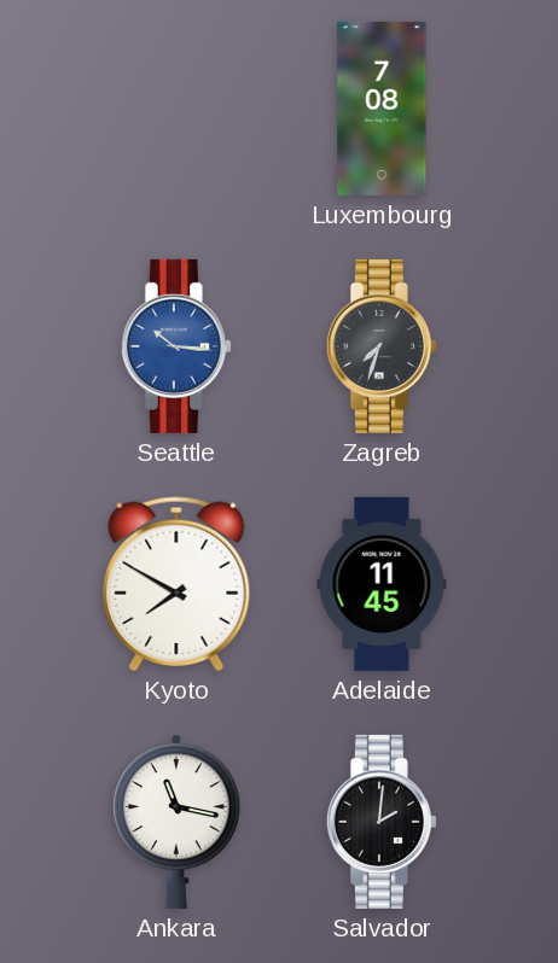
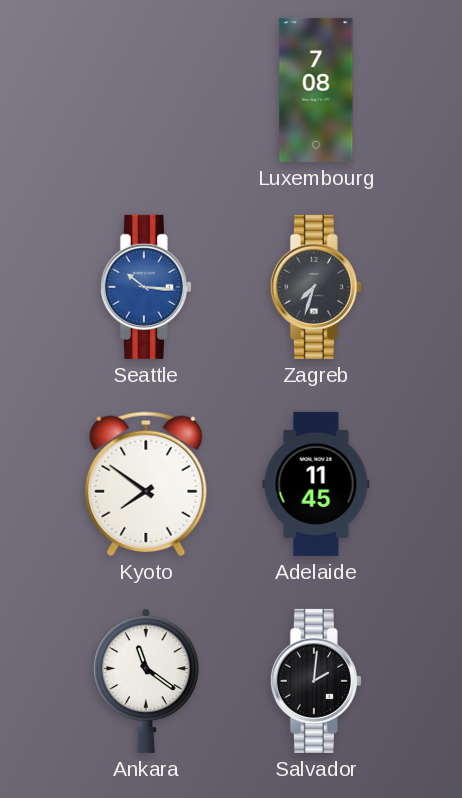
Kyoto: 7:50 -> 7:51 (146, 484)
Ankara: 11:17 -> 11:21 (146, 681)
